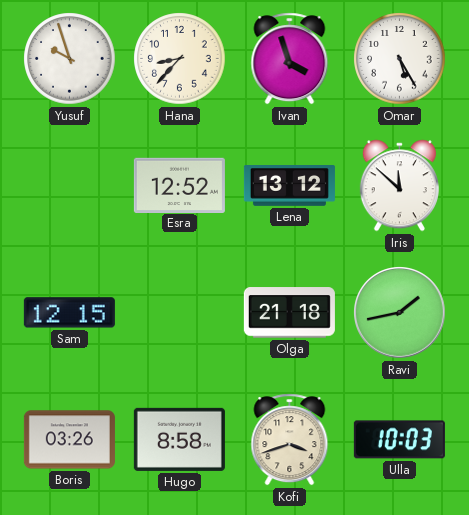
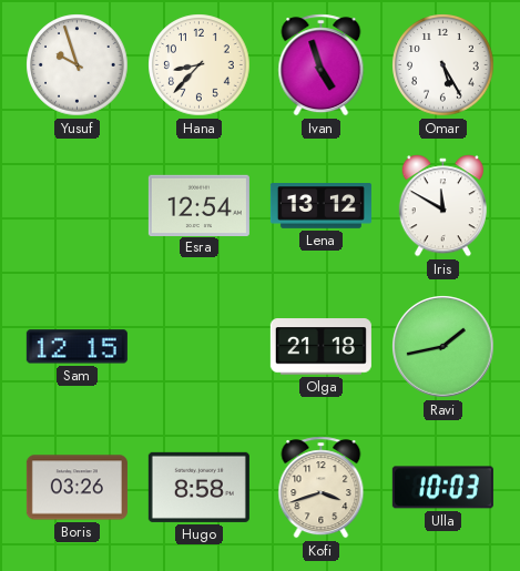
Ivan: 3:57 -> 4:57 (322, 65)
Esra: 12:52 -> 12:54 (198, 205)
Iris: 11:52 -> 11:50 (442, 206)
